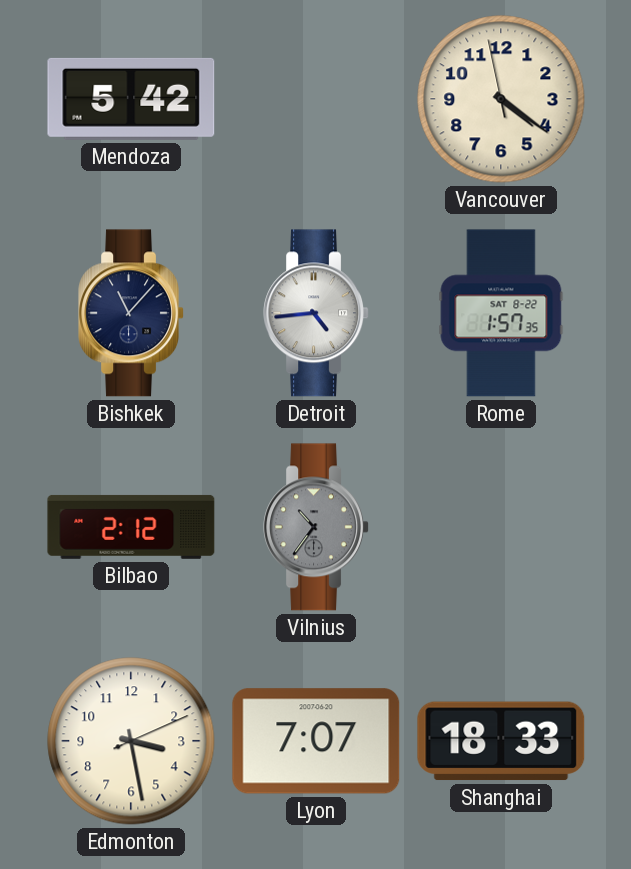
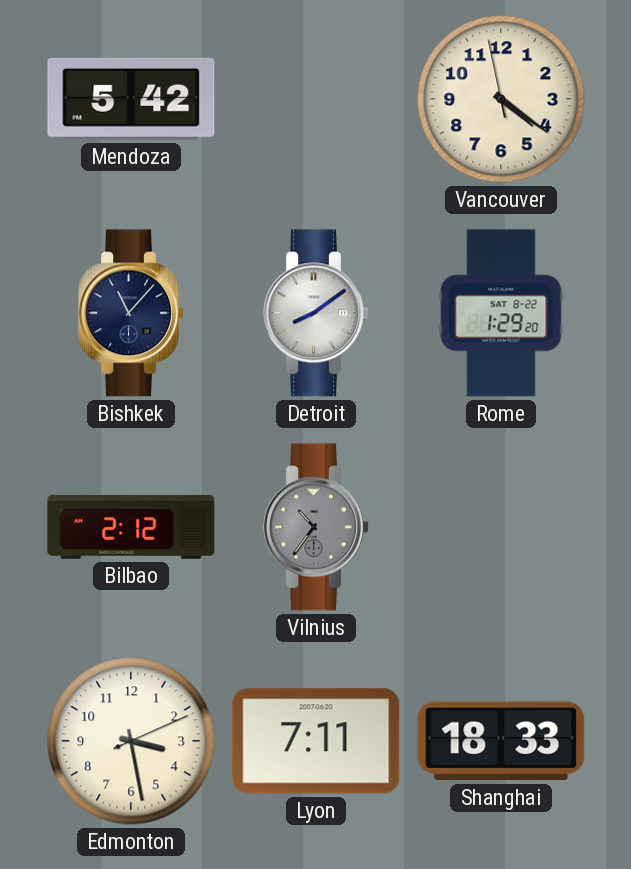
Detroit: 4:44 -> 8:09 (316, 313)
Rome: 1:57 -> 1:29 (501, 313)
Lyon: 7:07 -> 7:11 (316, 741)
